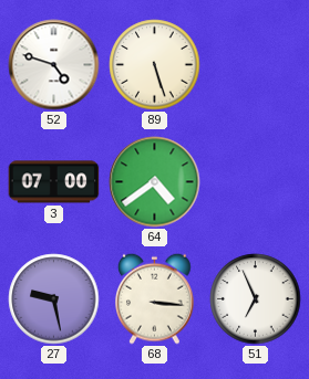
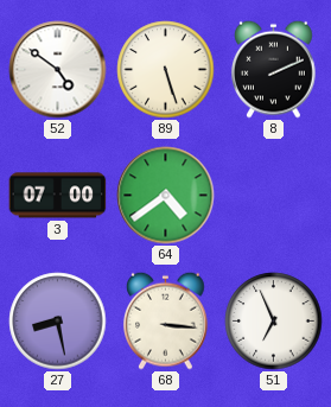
52: 4:48 -> 4:51 (58, 70)
8: none -> 2:11 (274, 69)
27: 9:28 -> 8:28 (58, 322)
